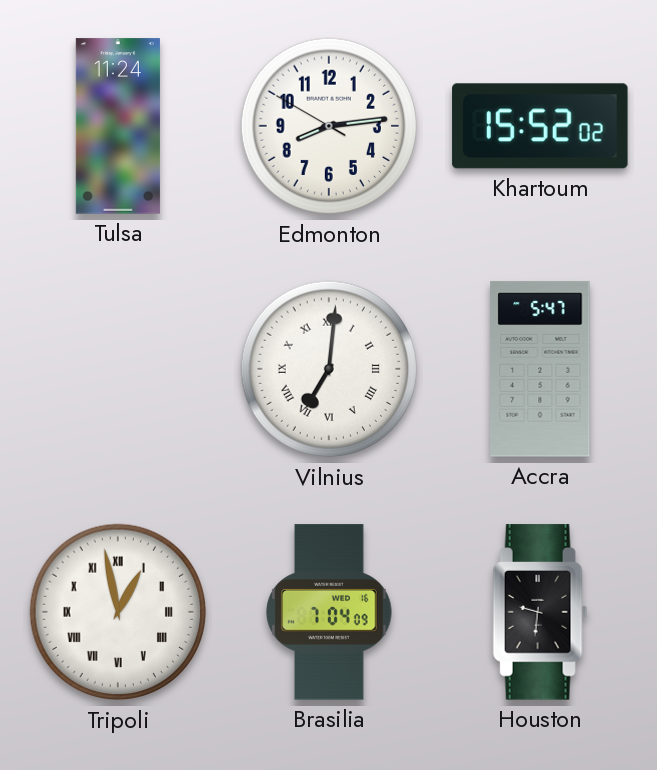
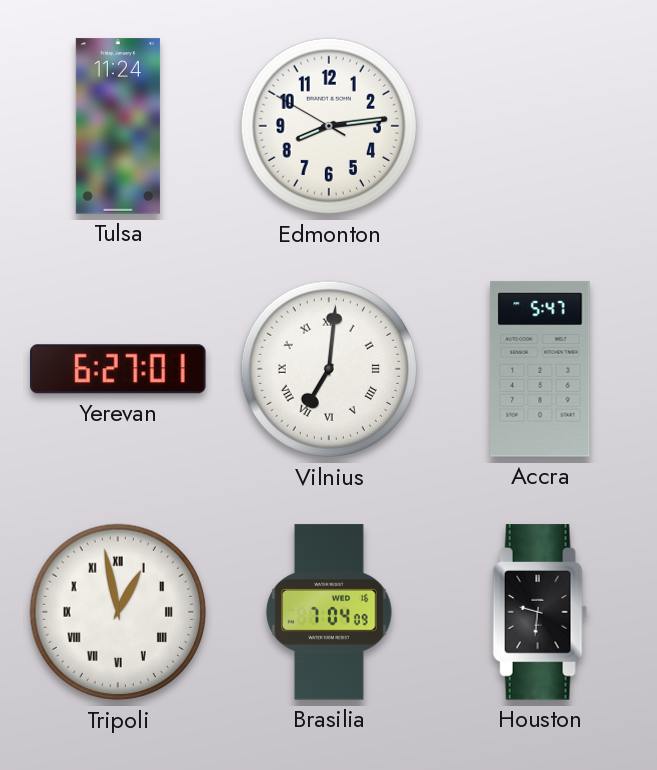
Khartoum: 15:52 -> none (540, 126)
Yerevan: none -> 6:27 (118, 369)
